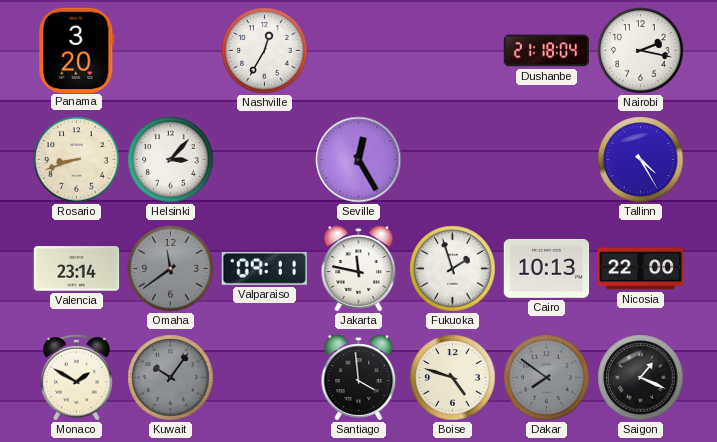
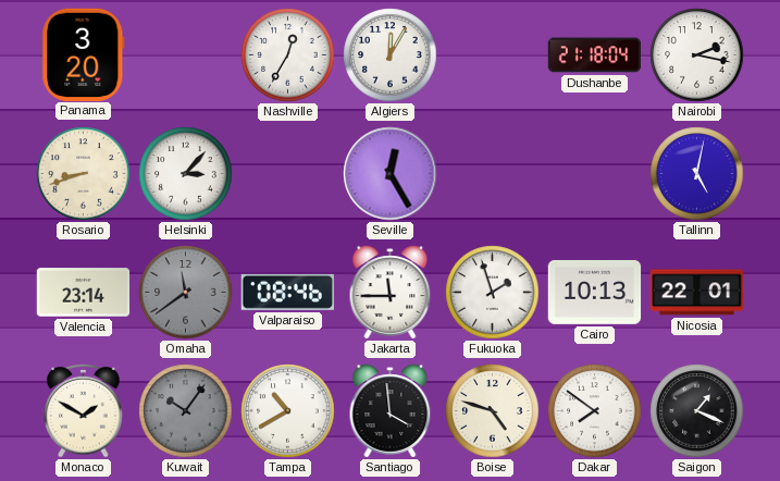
Algiers: none -> 12:05 (391, 55)
Tallinn: 4:25 -> 5:02 (697, 174)
Valparaiso: 09:11 -> 08:46 (287, 292)
Jakarta: 11:47 -> 11:45 (391, 293)
Nicosia: 22:00 -> 22:01 (697, 293)
Tampa: none -> 10:40 (288, 411)
Dakar dial: grey -> white (595, 411)
